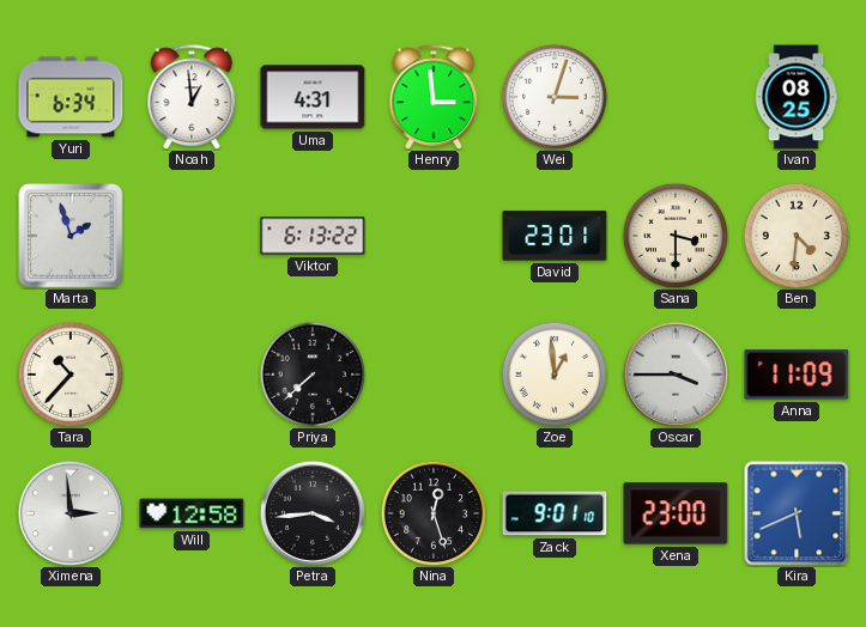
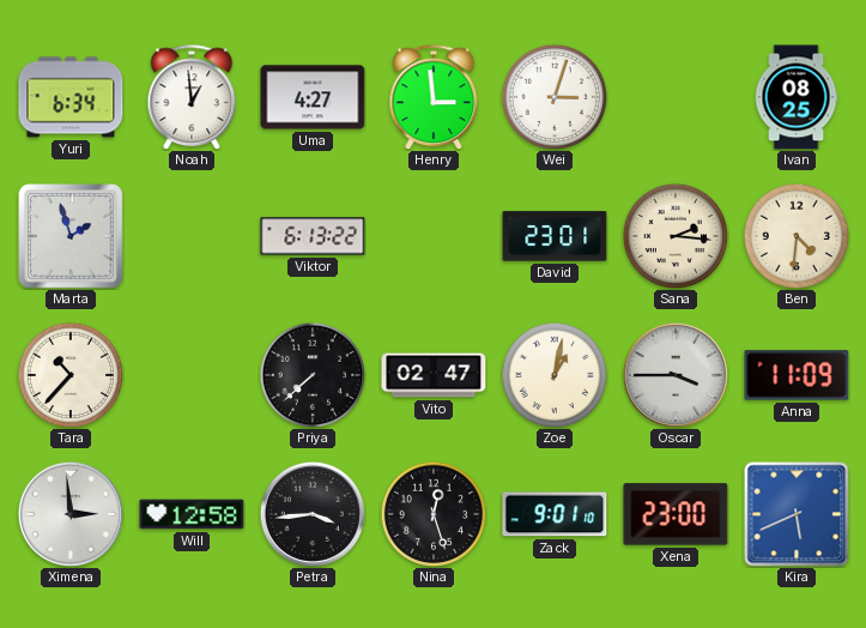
Uma: 4:31 -> 4:27 (313, 97)
Sana: 3:30 -> 2:16 (674, 235)
Vito: none -> 02:47 (434, 375)
Zoe: 12:59 -> 1:02 (553, 374)
